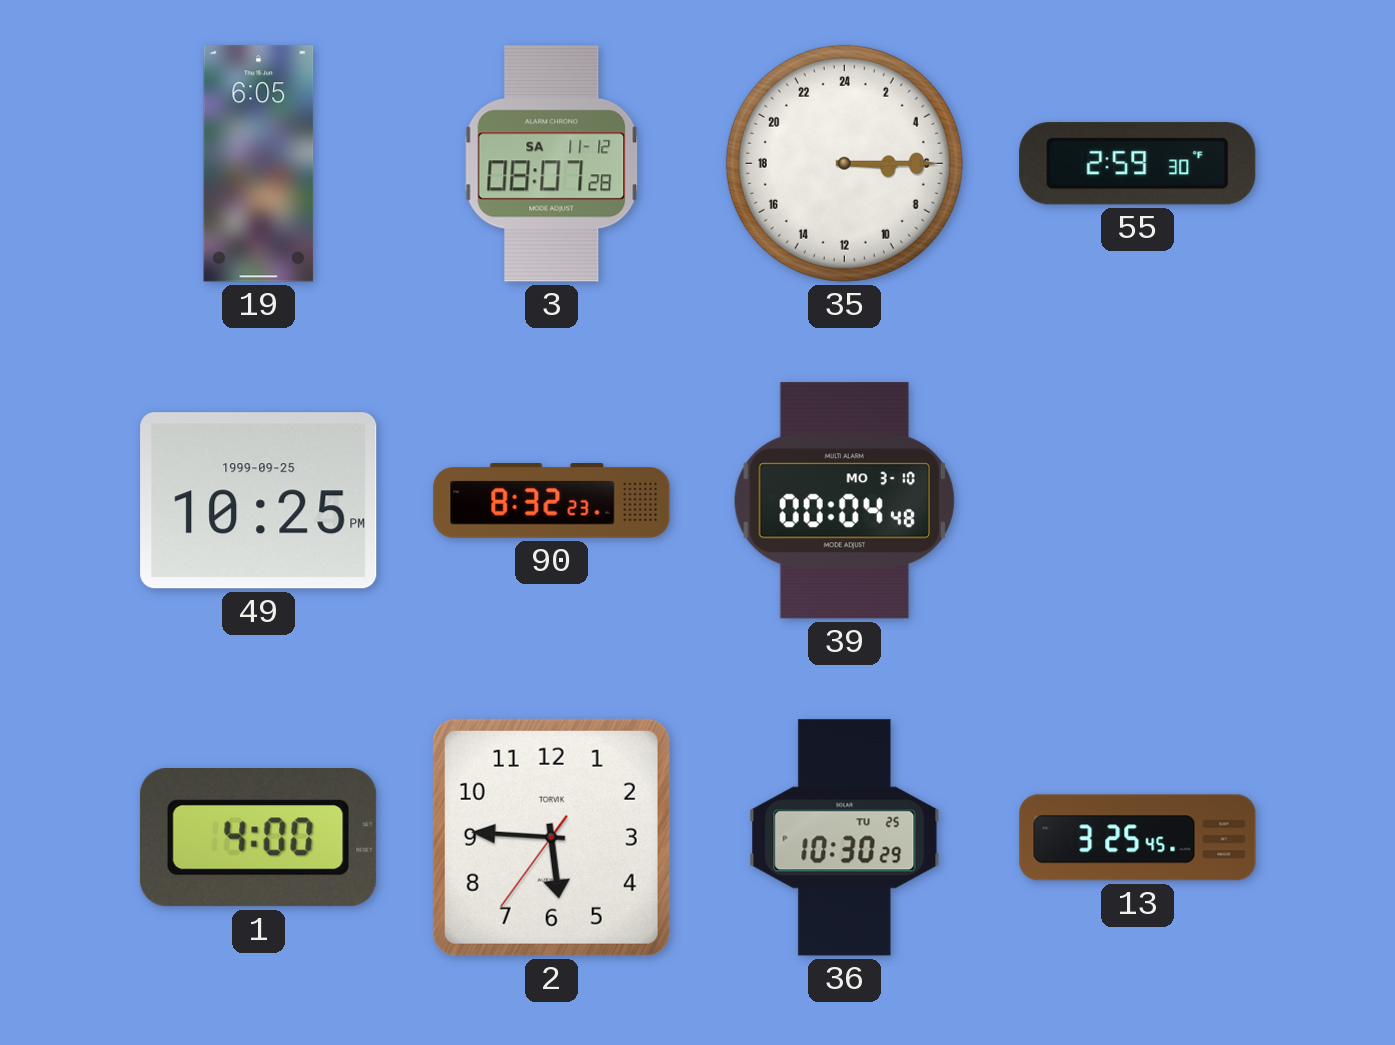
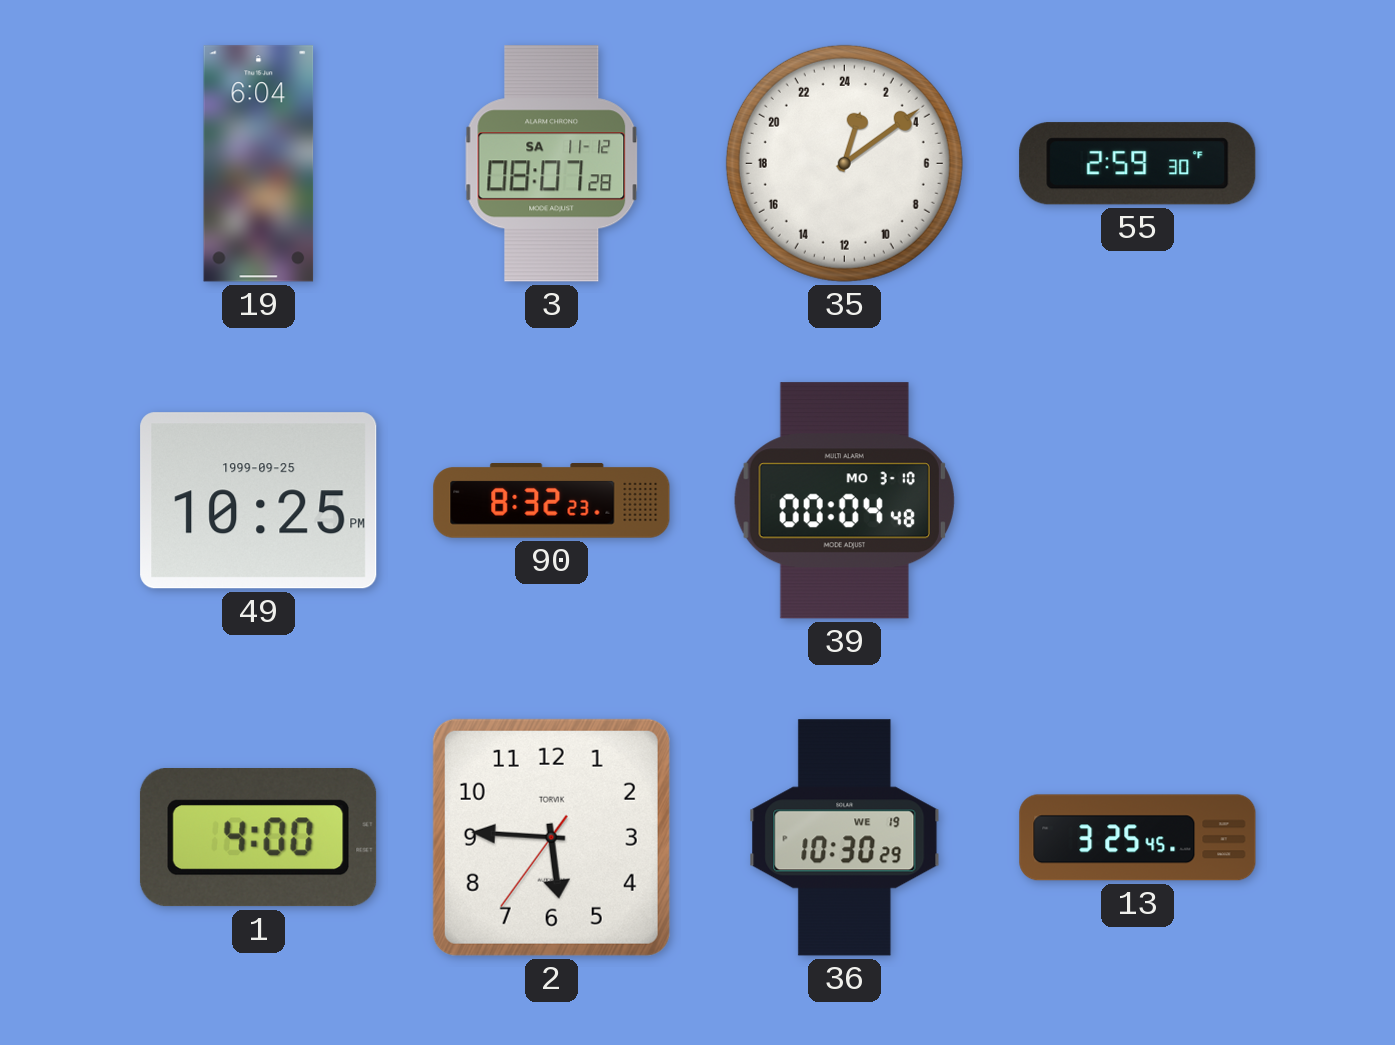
19: 6:05 -> 6:04 (259, 164)
35: 6:15 -> 1:09 (844, 163)
36 date: TU 25 -> WE 19 (845, 838)
